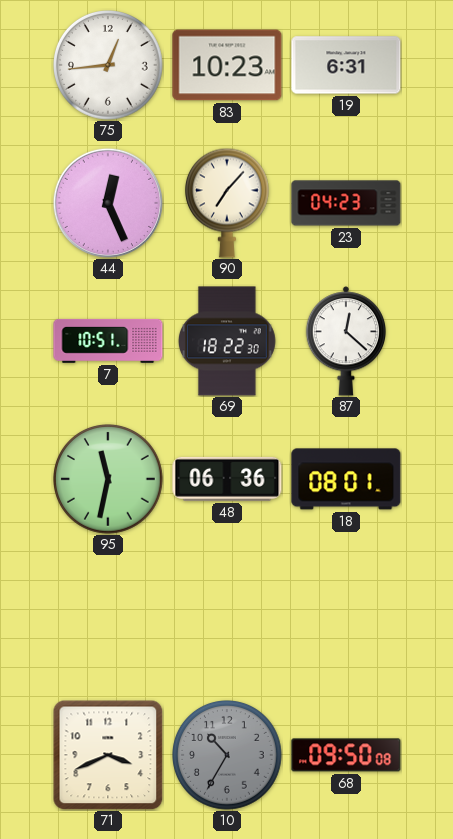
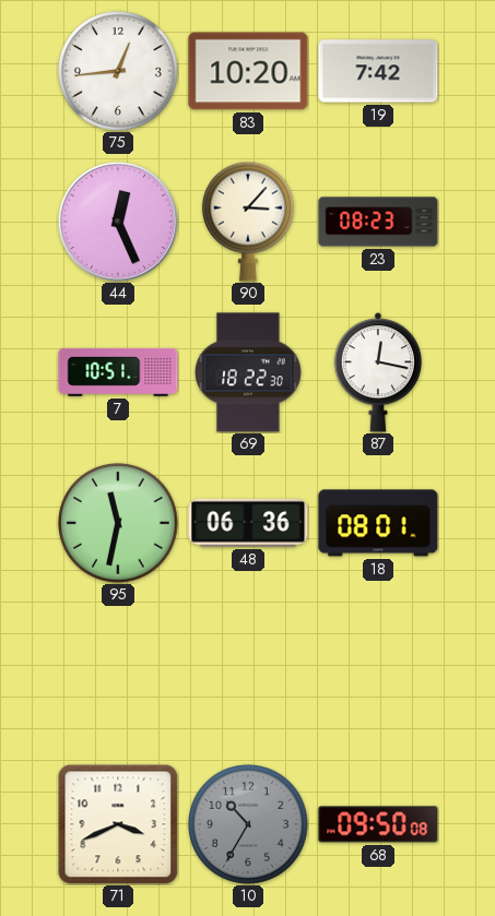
83: 10:23 -> 10:20 (248, 71)
19: 6:31 -> 7:42 (378, 71)
90: 7:07 -> 3:07 (248, 222)
23: 04:23 -> 08:23 (378, 222)
87: 12:22 -> 12:17 (377, 372)
